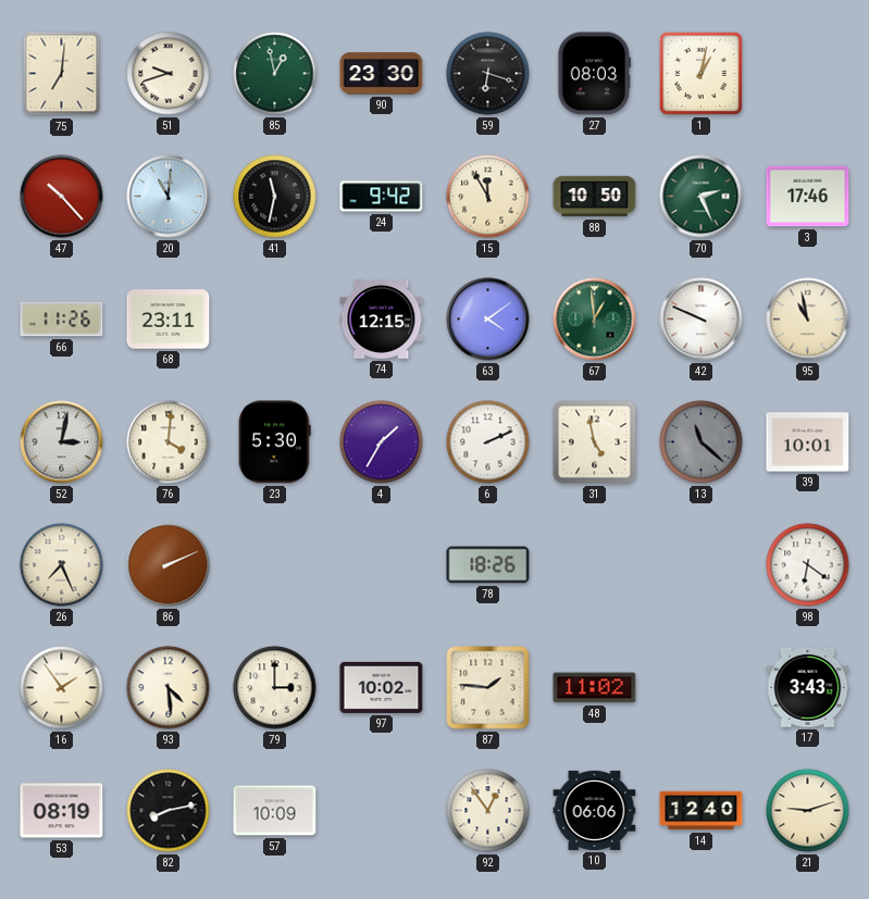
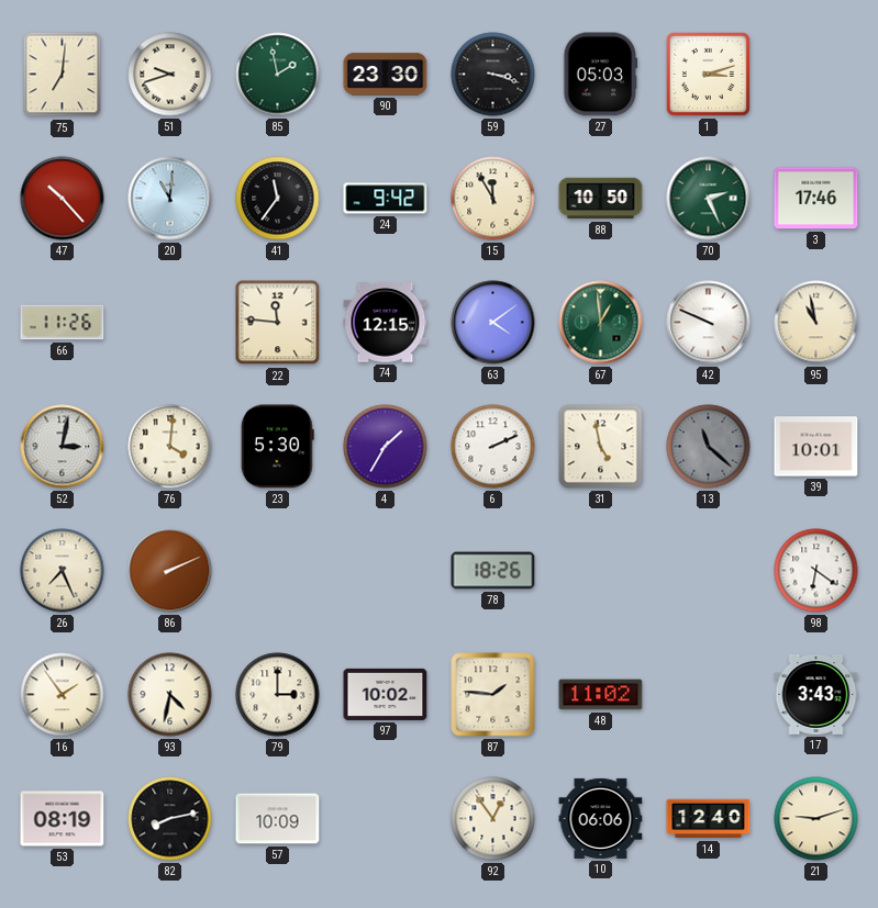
85: 12:58 -> 1:58 (278, 75)
59: 6:18 -> 3:18 (493, 75)
27: 08:03 -> 05:03 (601, 75)
1: 1:02 -> 3:12 (708, 74)
41: 11:32 -> 11:36 (278, 199)
68: 23:11 -> none (169, 320)
22: none -> 11:46 (278, 323)
93: 4:29 -> 4:32 (170, 695)
